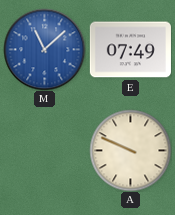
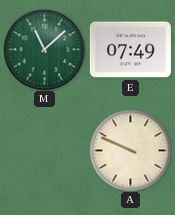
M dial: blue -> green (44, 49)
